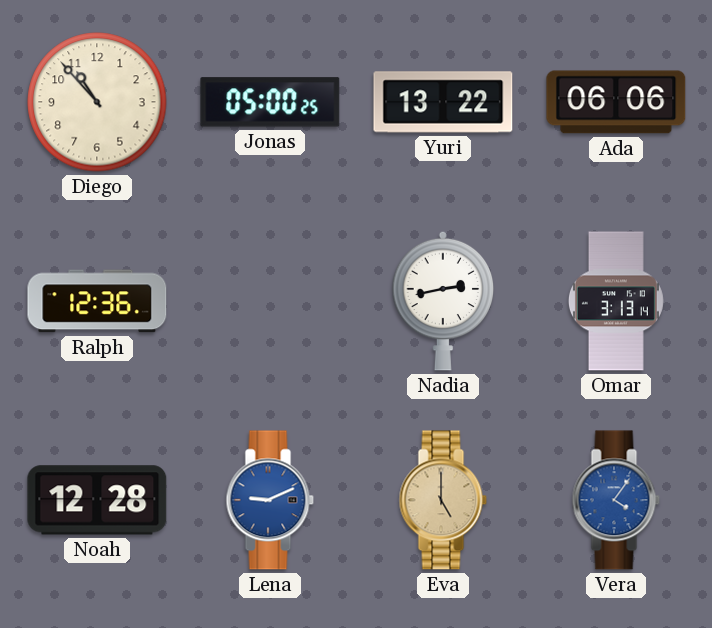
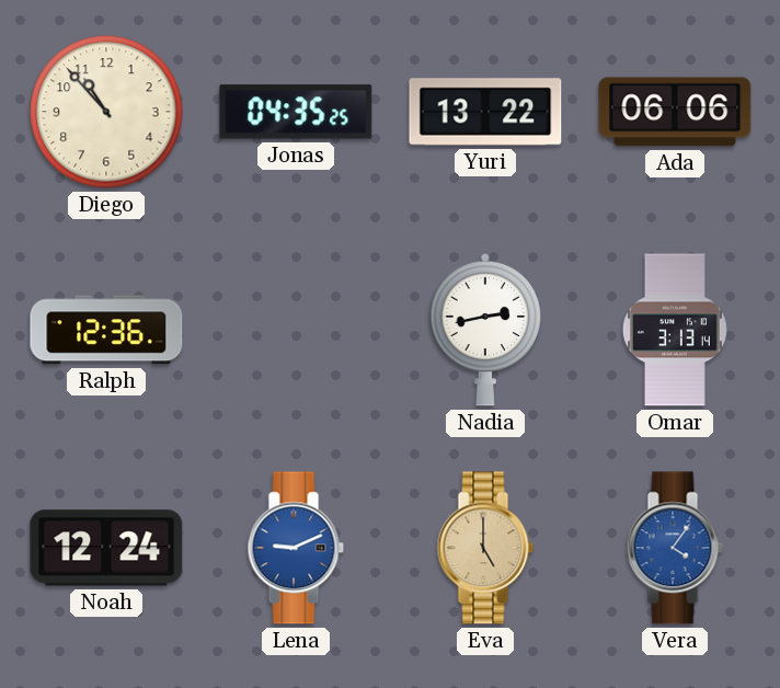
Jonas: 05:00 -> 04:35 (296, 112)
Noah: 12:28 -> 12:24 (106, 548)
